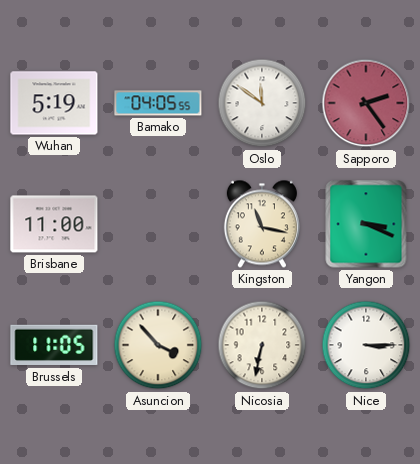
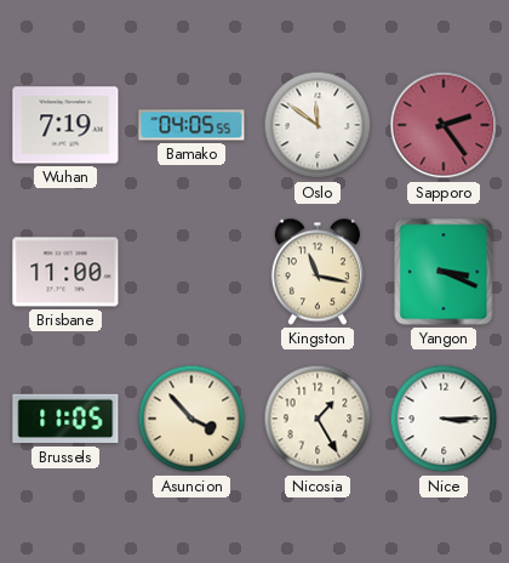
Wuhan: 5:19 -> 7:19 (65, 125)
Nicosia: 6:32 -> 1:25 (318, 419)
